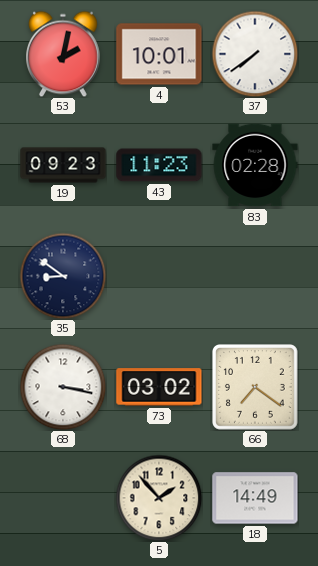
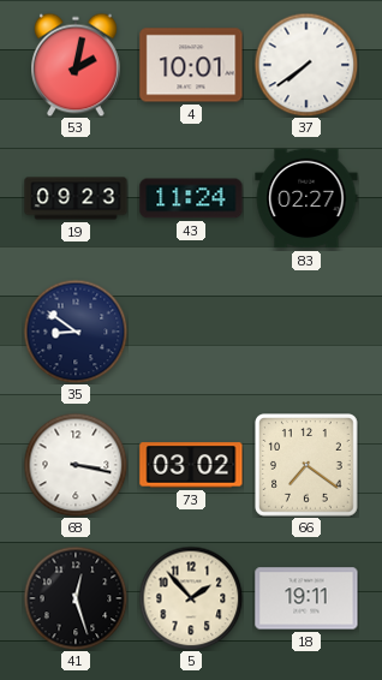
43: 11:23 -> 11:24 (191, 198)
83: 02:28 -> 02:27 (306, 198)
41: none -> 12:27 (76, 598)
18: 14:49 -> 19:11 (306, 598)
